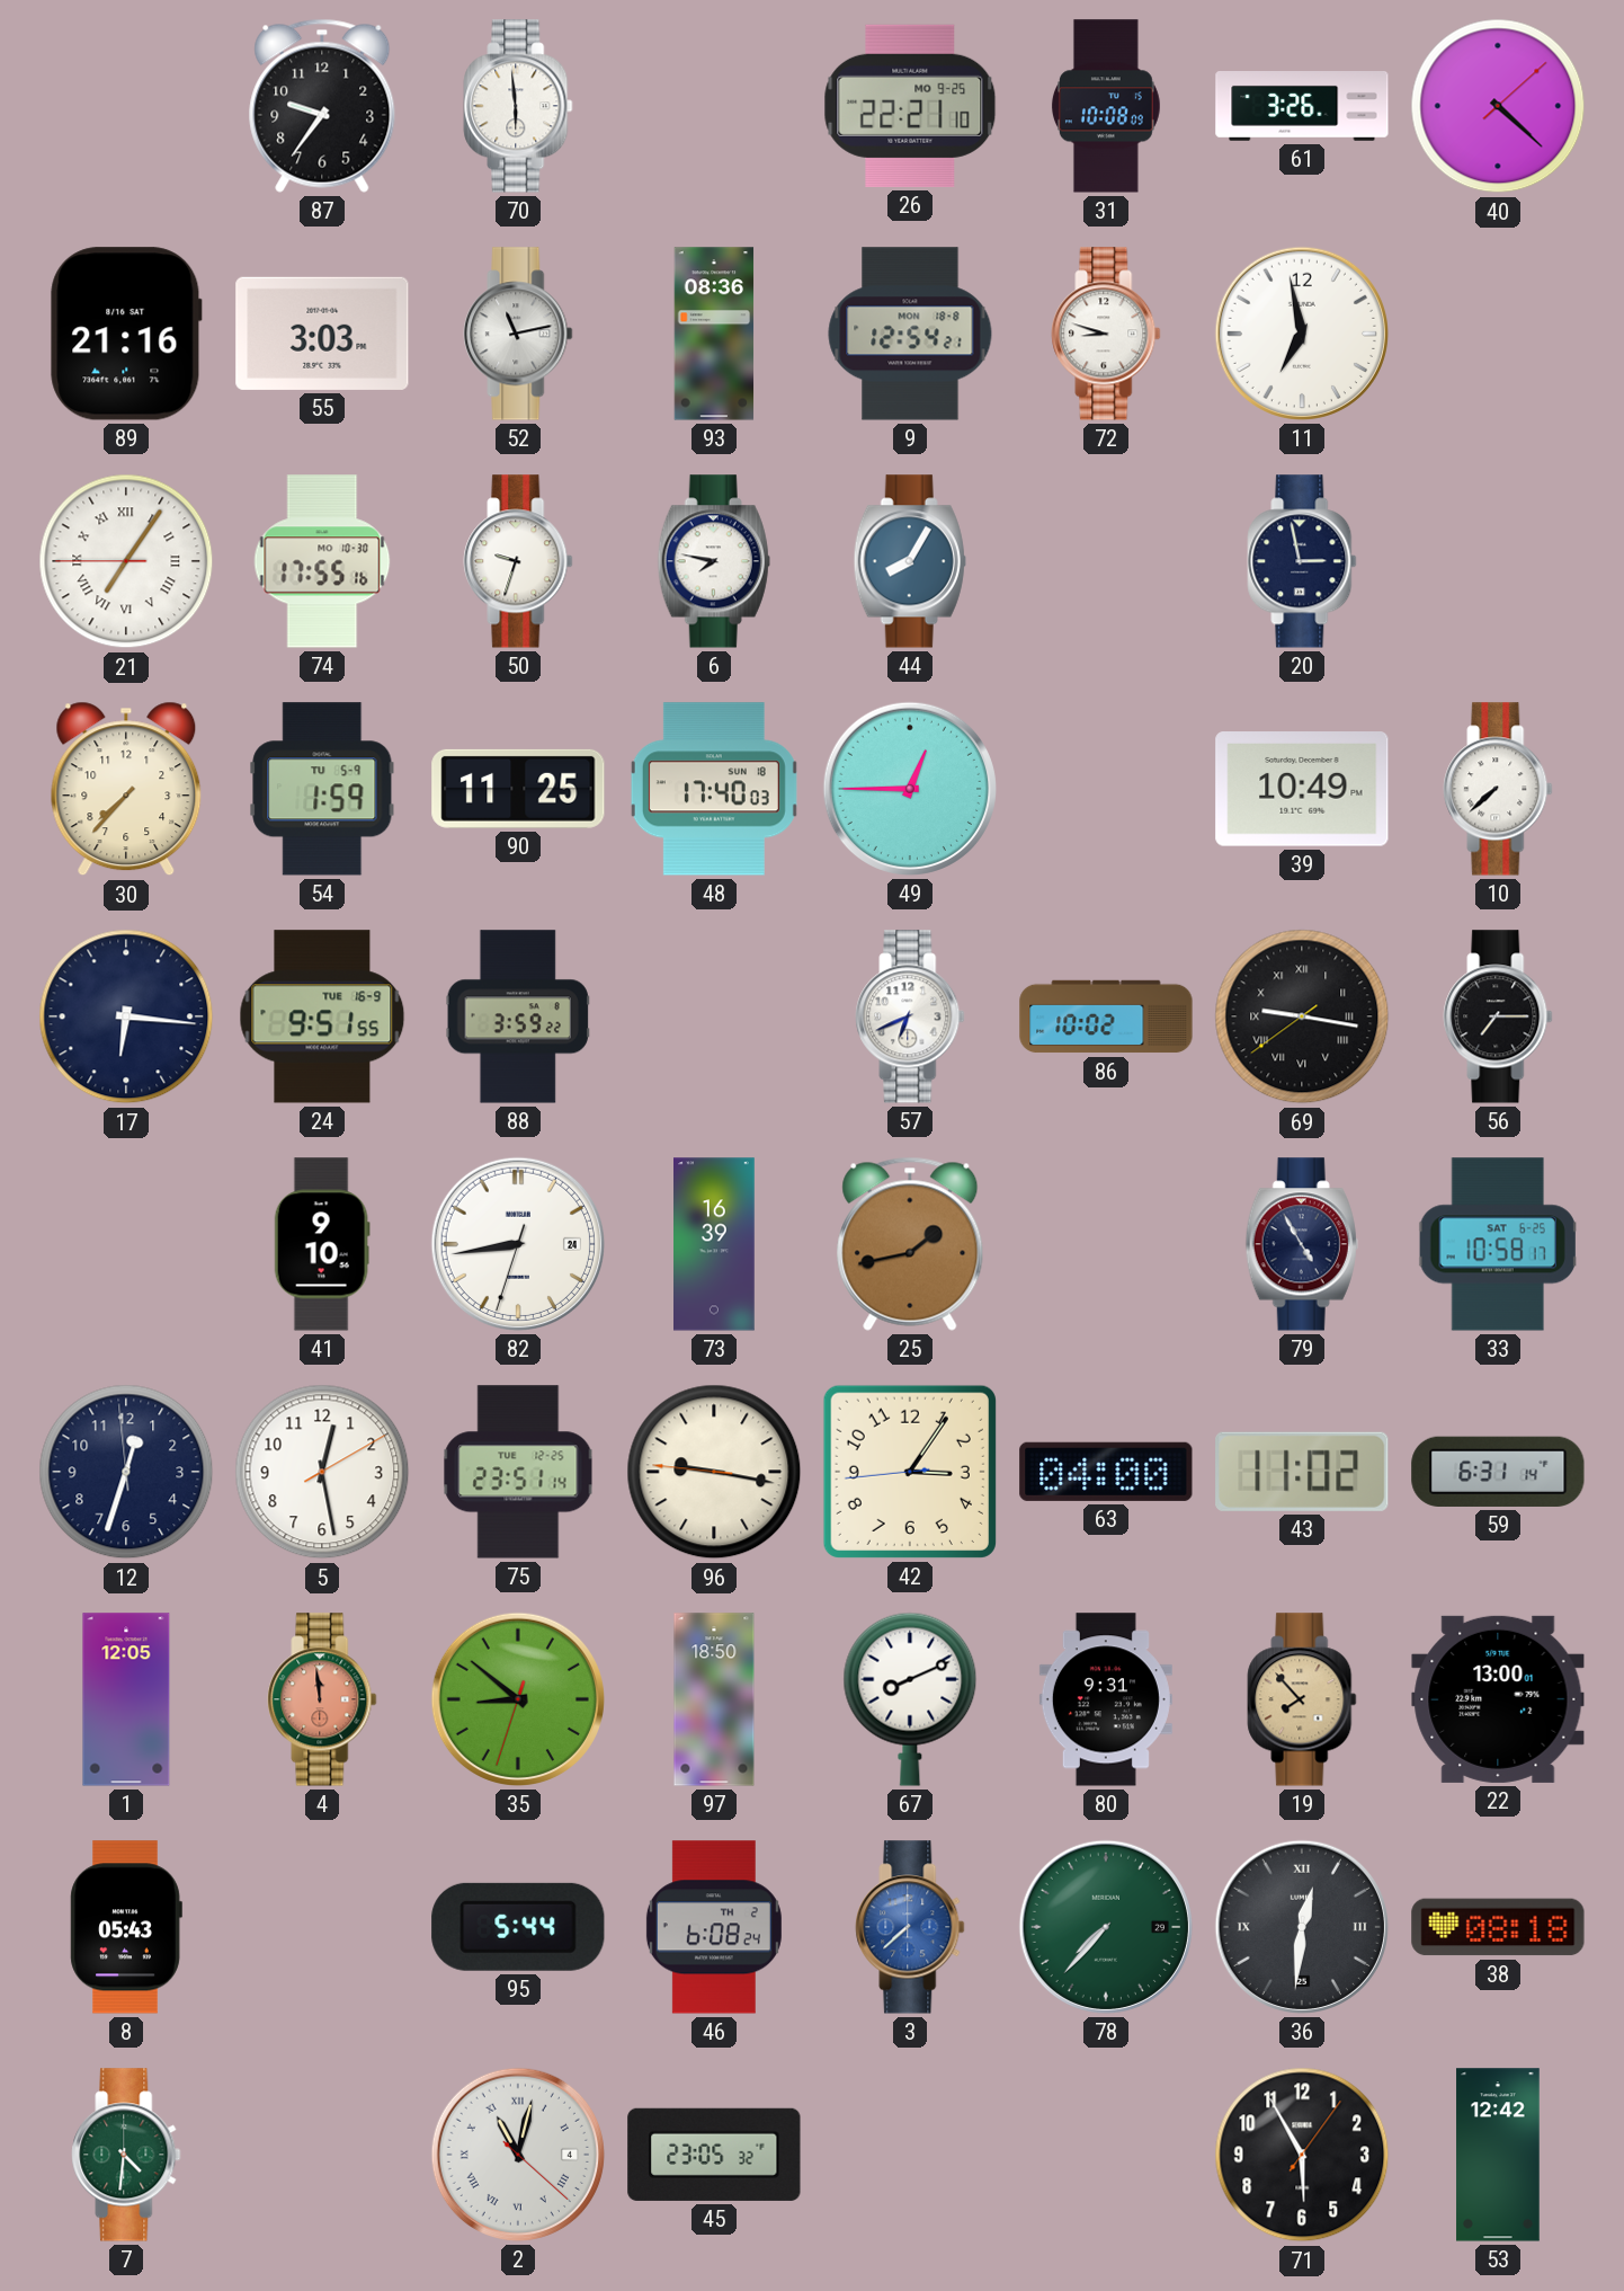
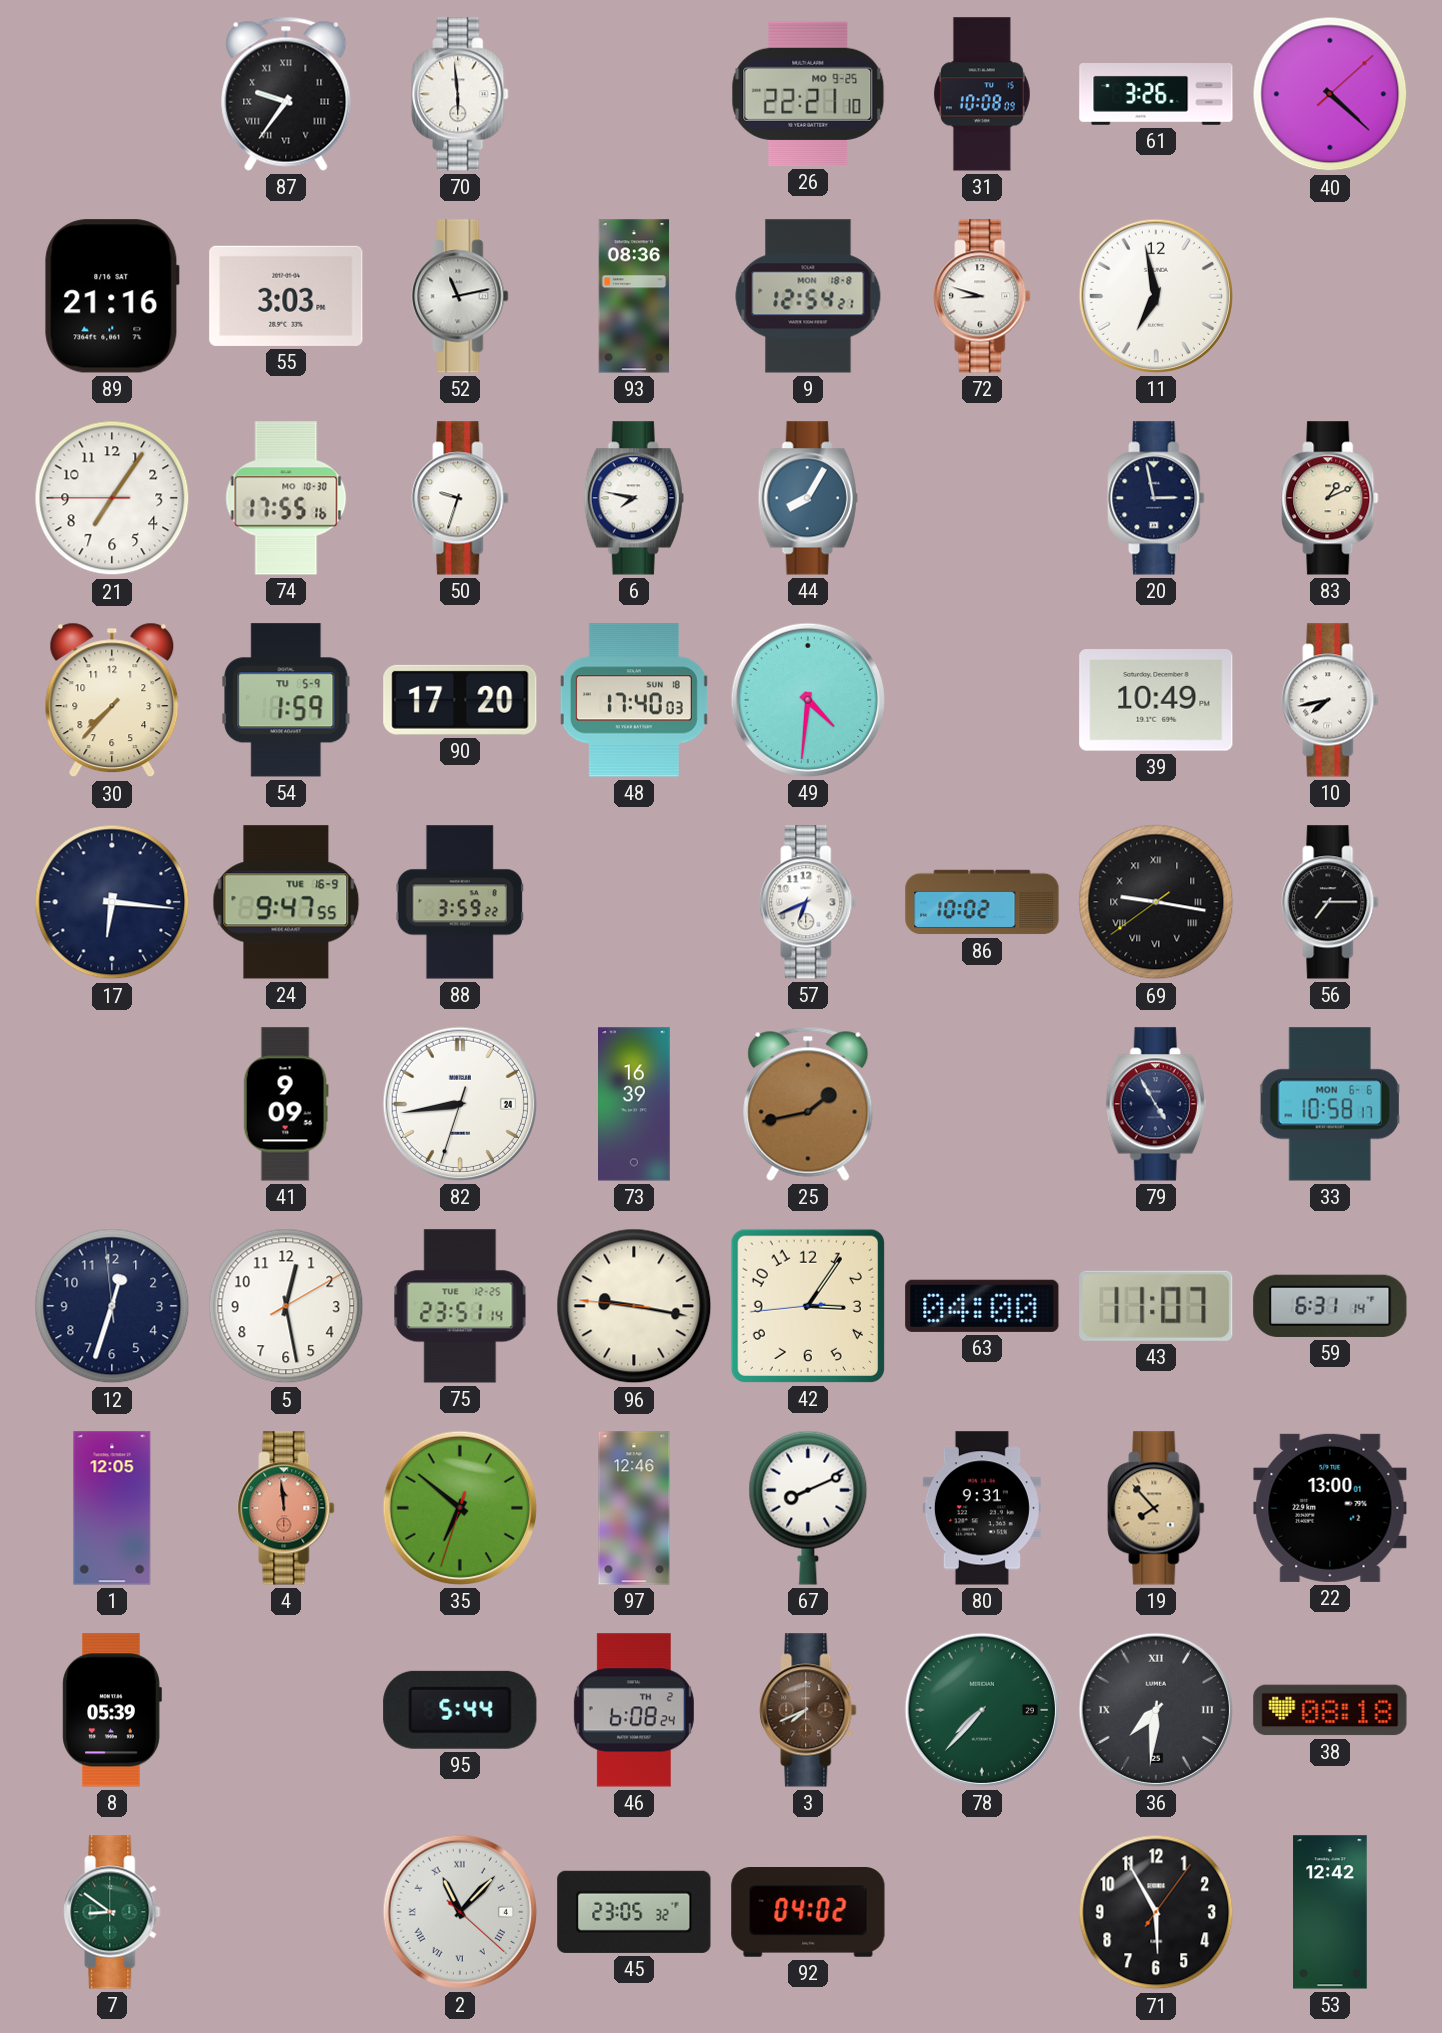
87 numerals: Arabic -> Roman (286, 94)
21 numerals: Roman -> Arabic (112, 498)
83: none -> 1:11 (1330, 498)
90: 11:25 -> 17:20 (460, 700)
49: 12:45 -> 4:31 (808, 700)
10: 7:38 -> 7:43 (1330, 700)
24: 9:51 -> 9:47 (286, 902)
41: 9:10 -> 9:09 (286, 1104)
33 date: SAT 6-25 -> MON 6-6 (1330, 1104)
43: 11:02 -> 11:07 (1156, 1306)
35: 8:51 -> 6:51 (460, 1508)
97: 18:50 -> 12:46 (634, 1508)
8: 05:43 -> 05:39 (112, 1710)
3: 7:38 -> 7:41 (808, 1710)
3 dial: blue -> brown (808, 1710)
36: 12:31 -> 7:31 (1156, 1710)
7: 4:31 -> 8:51 (112, 1912)
2: 11:02 -> 11:07 (460, 1912)
92: none -> 04:02 (808, 1913)
